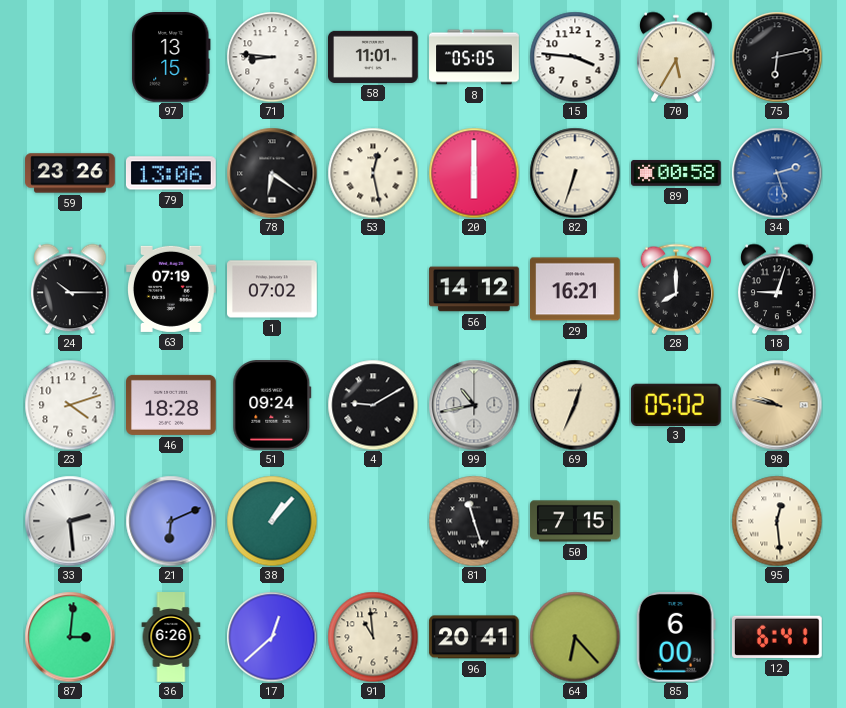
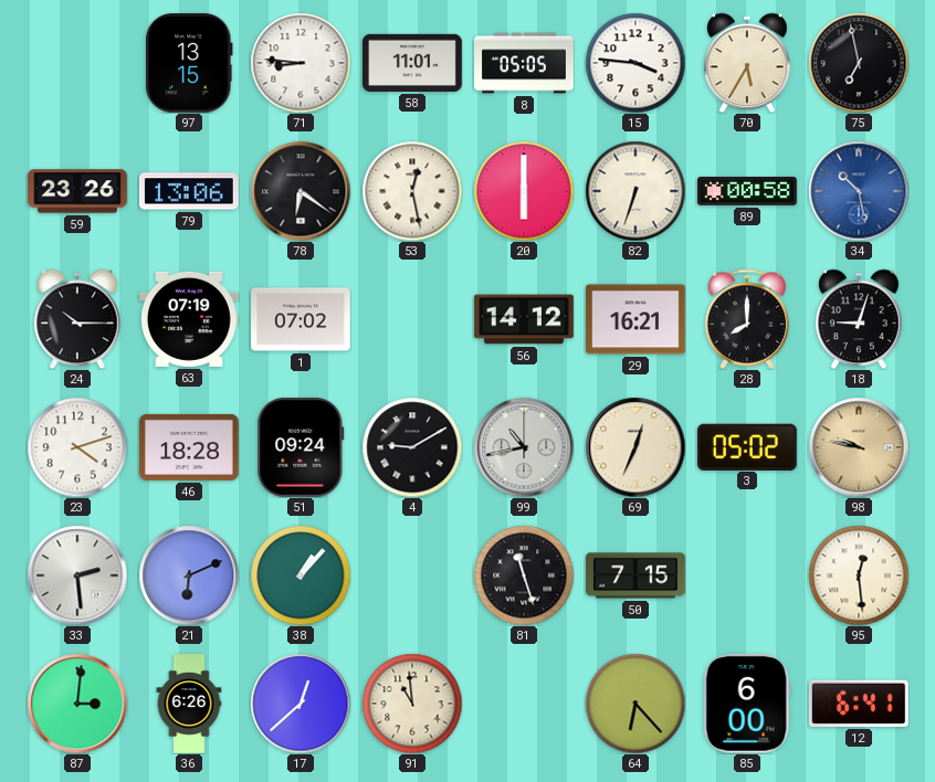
75: 6:13 -> 6:58 (859, 63)
34: 2:27 -> 10:28 (859, 191)
96: 20:41 -> none (474, 637)
